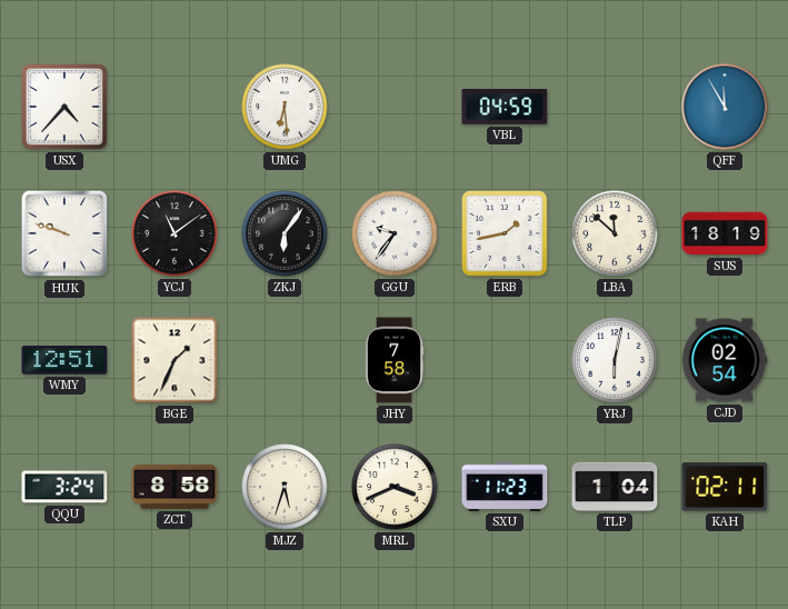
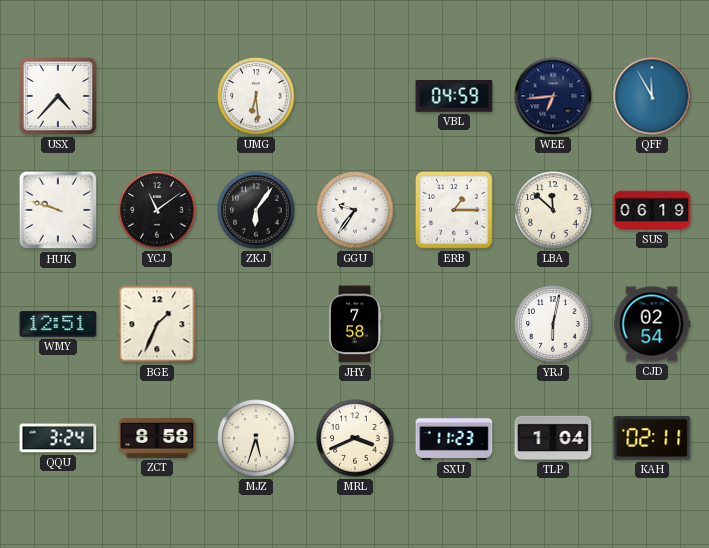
WEE: none -> 6:44 (553, 96)
ERB: 1:43 -> 1:15 (454, 210)
SUS: 18:19 -> 06:19 (652, 210)
